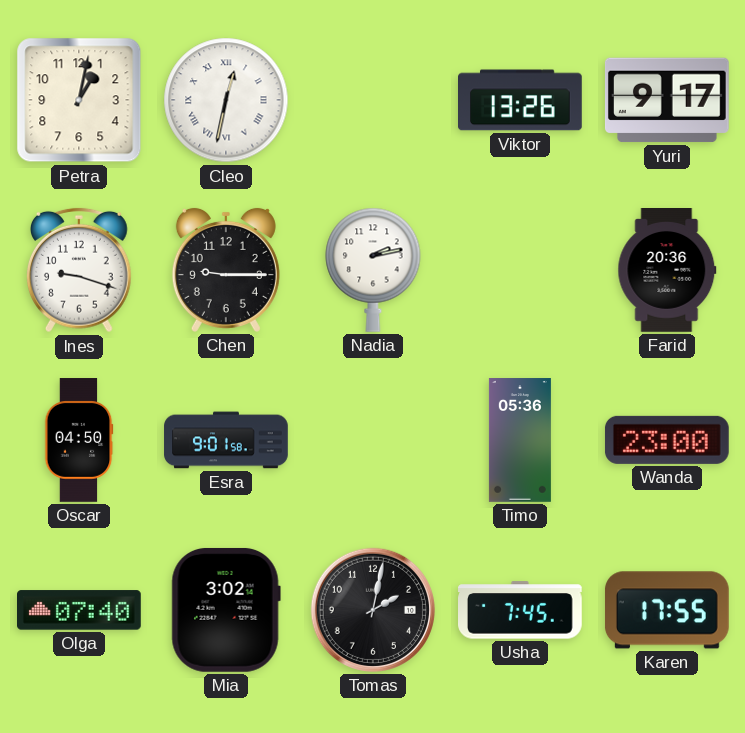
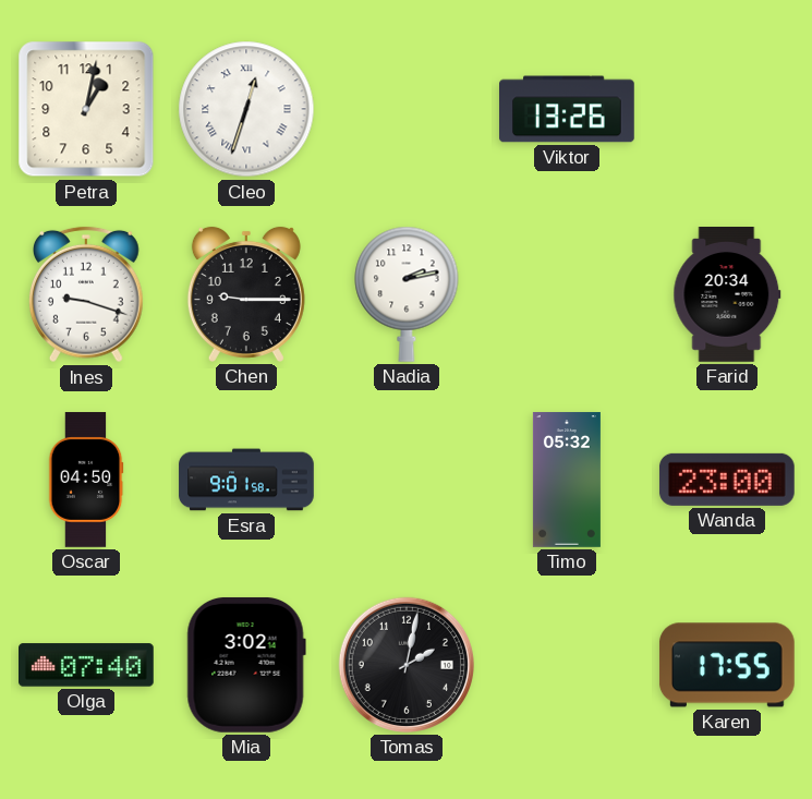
Cleo: 12:32 -> 12:33 (246, 109)
Yuri: 9:17 -> none (667, 100)
Farid: 20:36 -> 20:34 (727, 295)
Timo: 05:36 -> 05:32 (567, 480)
Usha: 7:45 -> none (521, 610)
